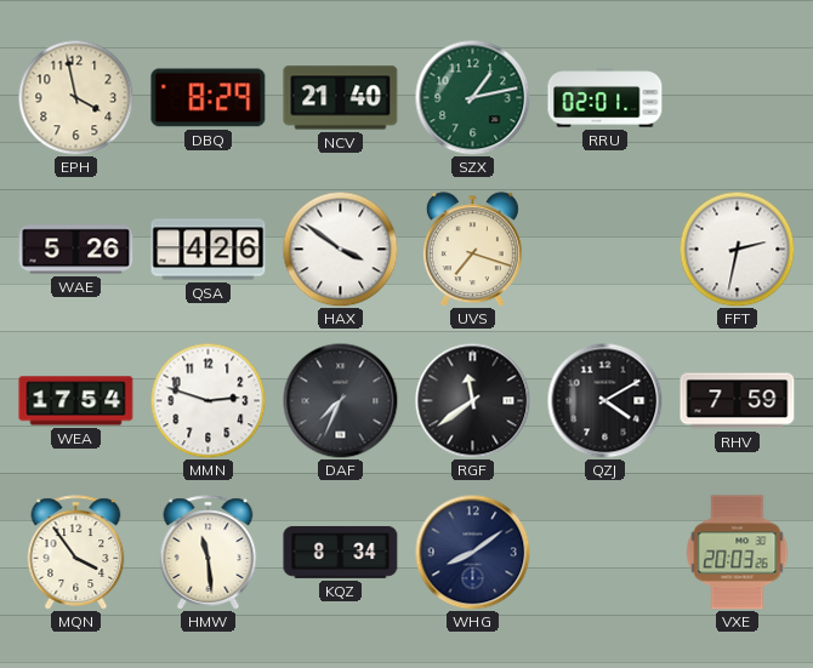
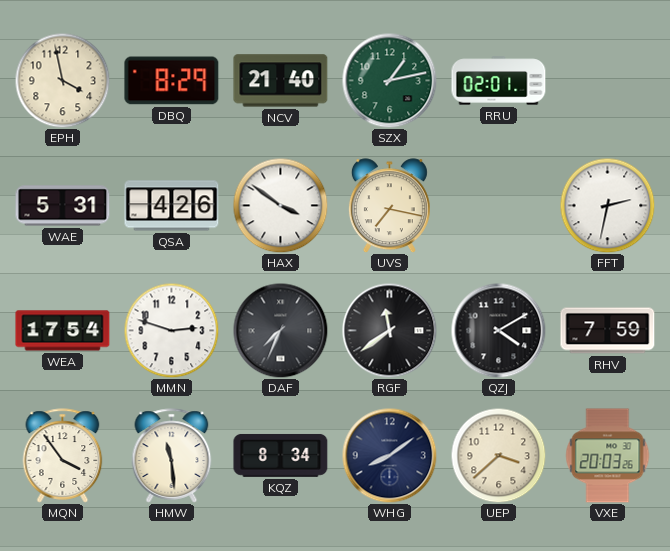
WAE: 5:26 -> 5:31 (63, 206)
UVS: 7:18 -> 7:17 (389, 206)
UEP: none -> 3:38 (498, 455)
